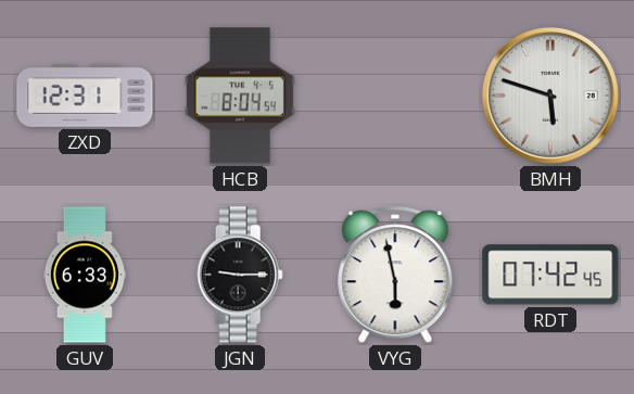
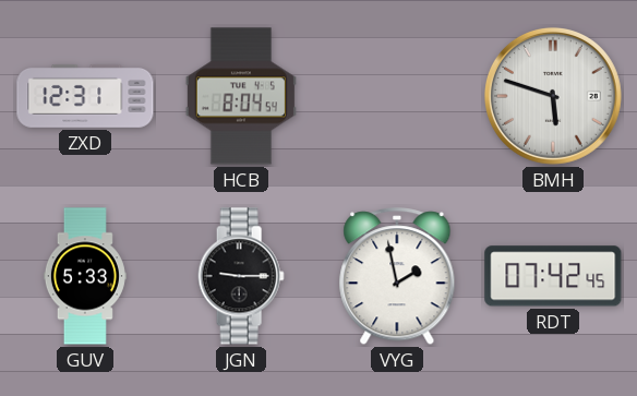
GUV: 6:33 -> 5:33 (85, 276)
VYG: 5:58 -> 1:58 (397, 277)
